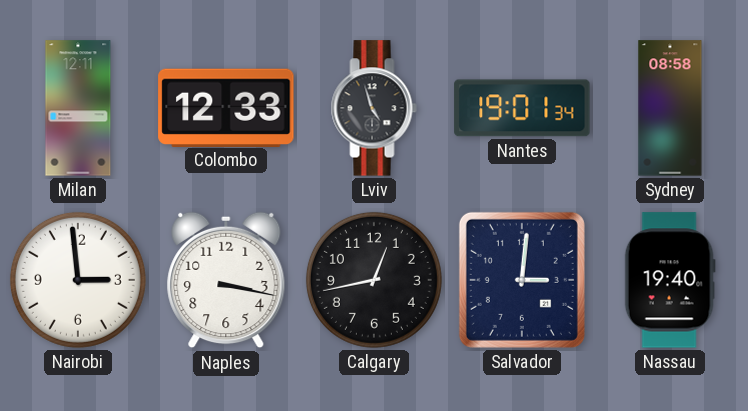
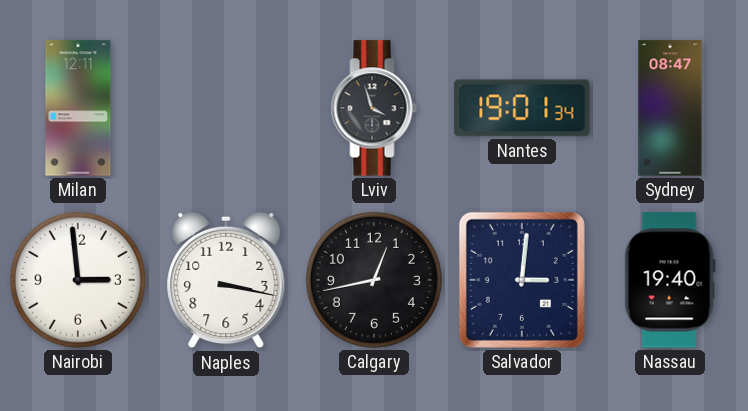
Colombo: 12:33 -> none (226, 107)
Lviv: 4:57 -> 3:57 (374, 108)
Sydney: 08:58 -> 08:47 (670, 108)
